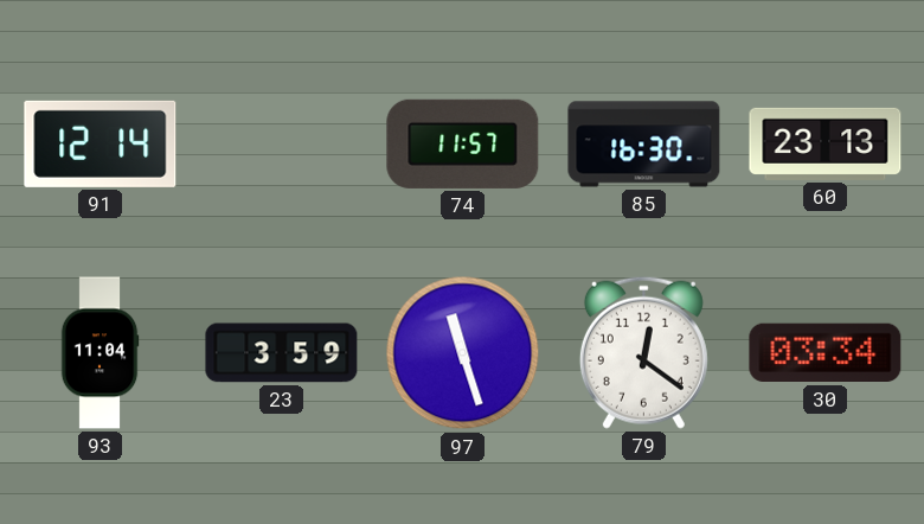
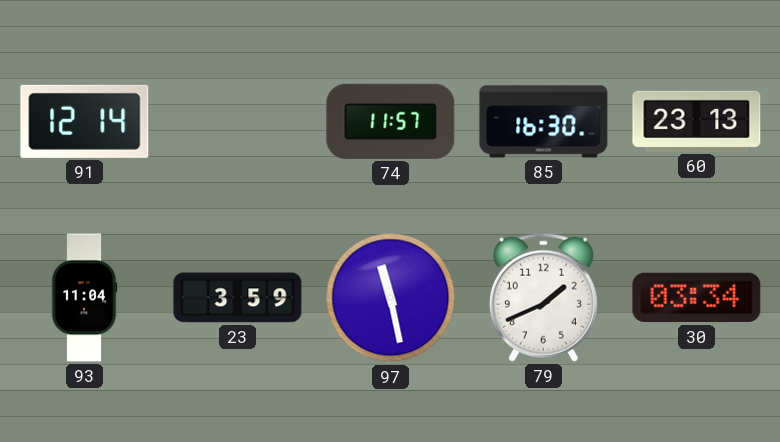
97: 11:27 -> 11:28 (391, 298)
79: 12:21 -> 1:41 (543, 297)
